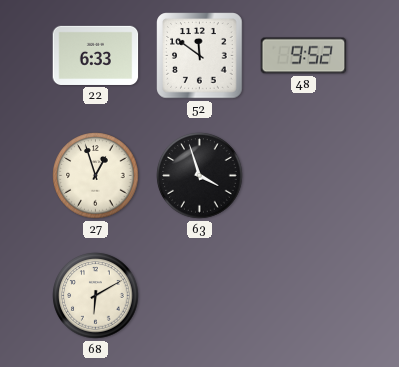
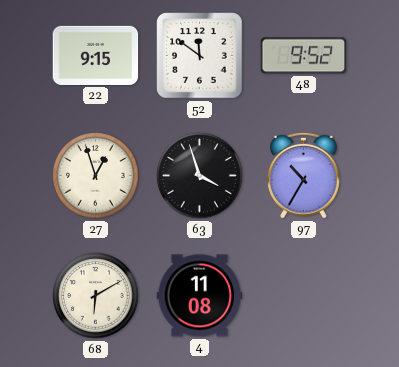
22: 6:33 -> 9:15 (96, 55)
97: none -> 10:35 (304, 175)
4: none -> 11:08 (200, 296)
